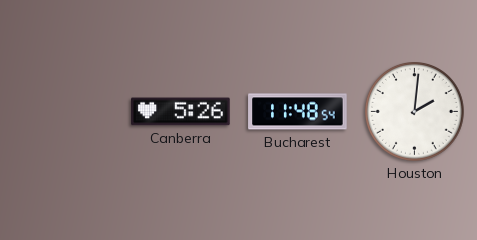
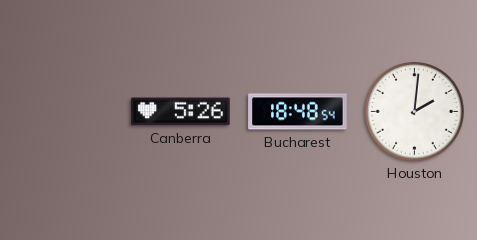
Bucharest: 11:48 -> 18:48 (298, 112)
